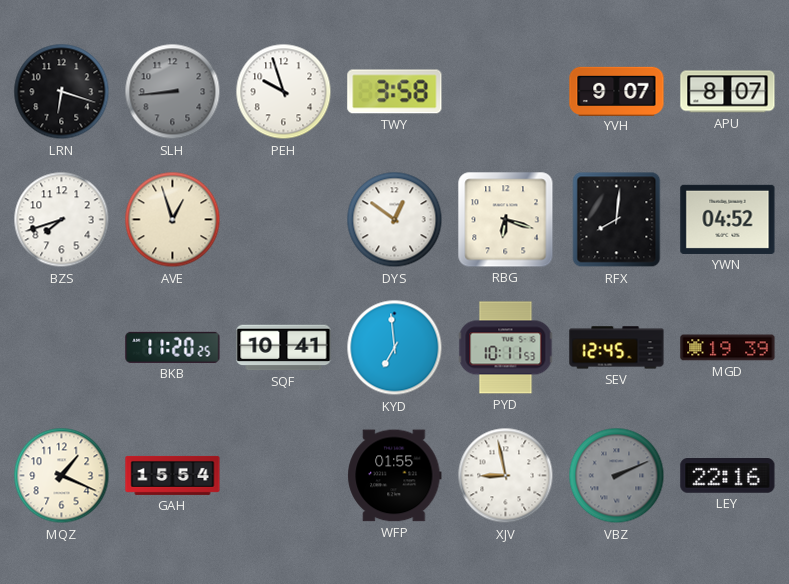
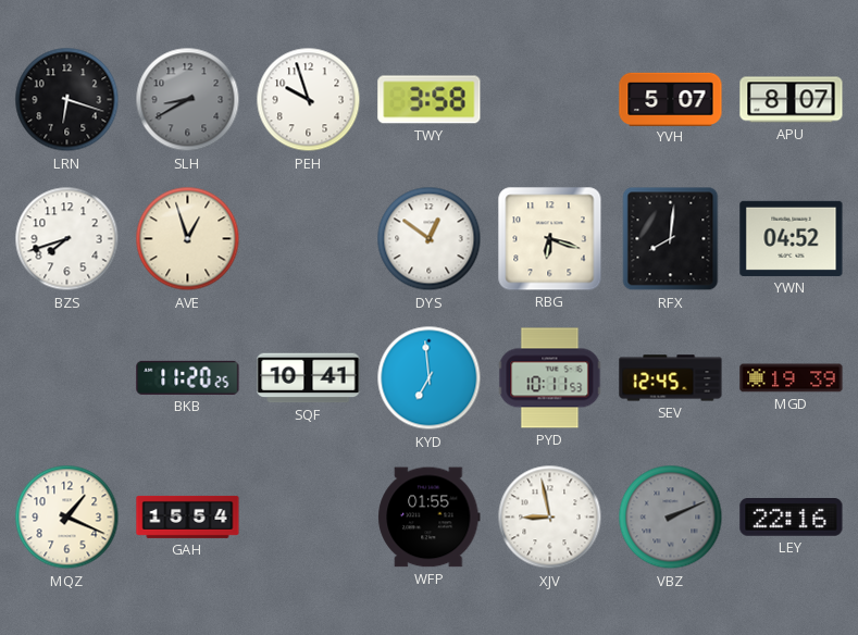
SLH: 8:44 -> 8:40 (188, 100)
YVH: 9:07 -> 5:07 (671, 99)
